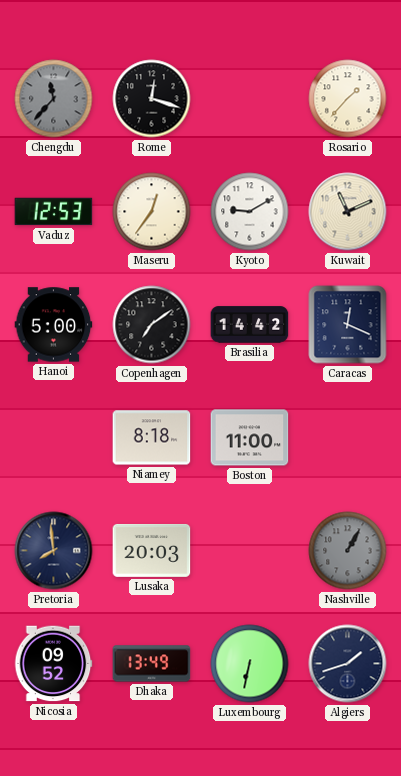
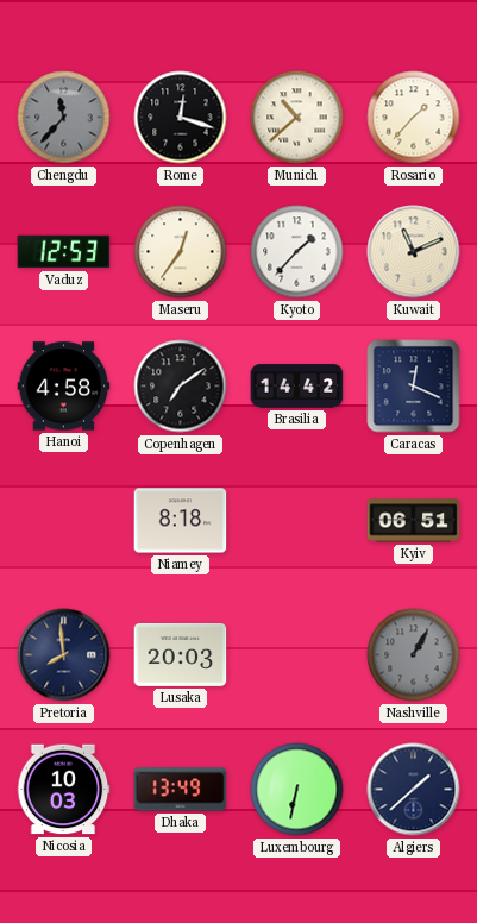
Munich: none -> 10:38 (297, 118)
Kyoto: 9:10 -> 1:37 (297, 252)
Hanoi: 5:00 -> 4:58 (64, 387)
Boston: 11:00 -> none (250, 438)
Kyiv: none -> 06:51 (414, 521)
Nicosia: 09:52 -> 10:03 (63, 790)
Algiers: 1:42 -> 1:38 (414, 790)
